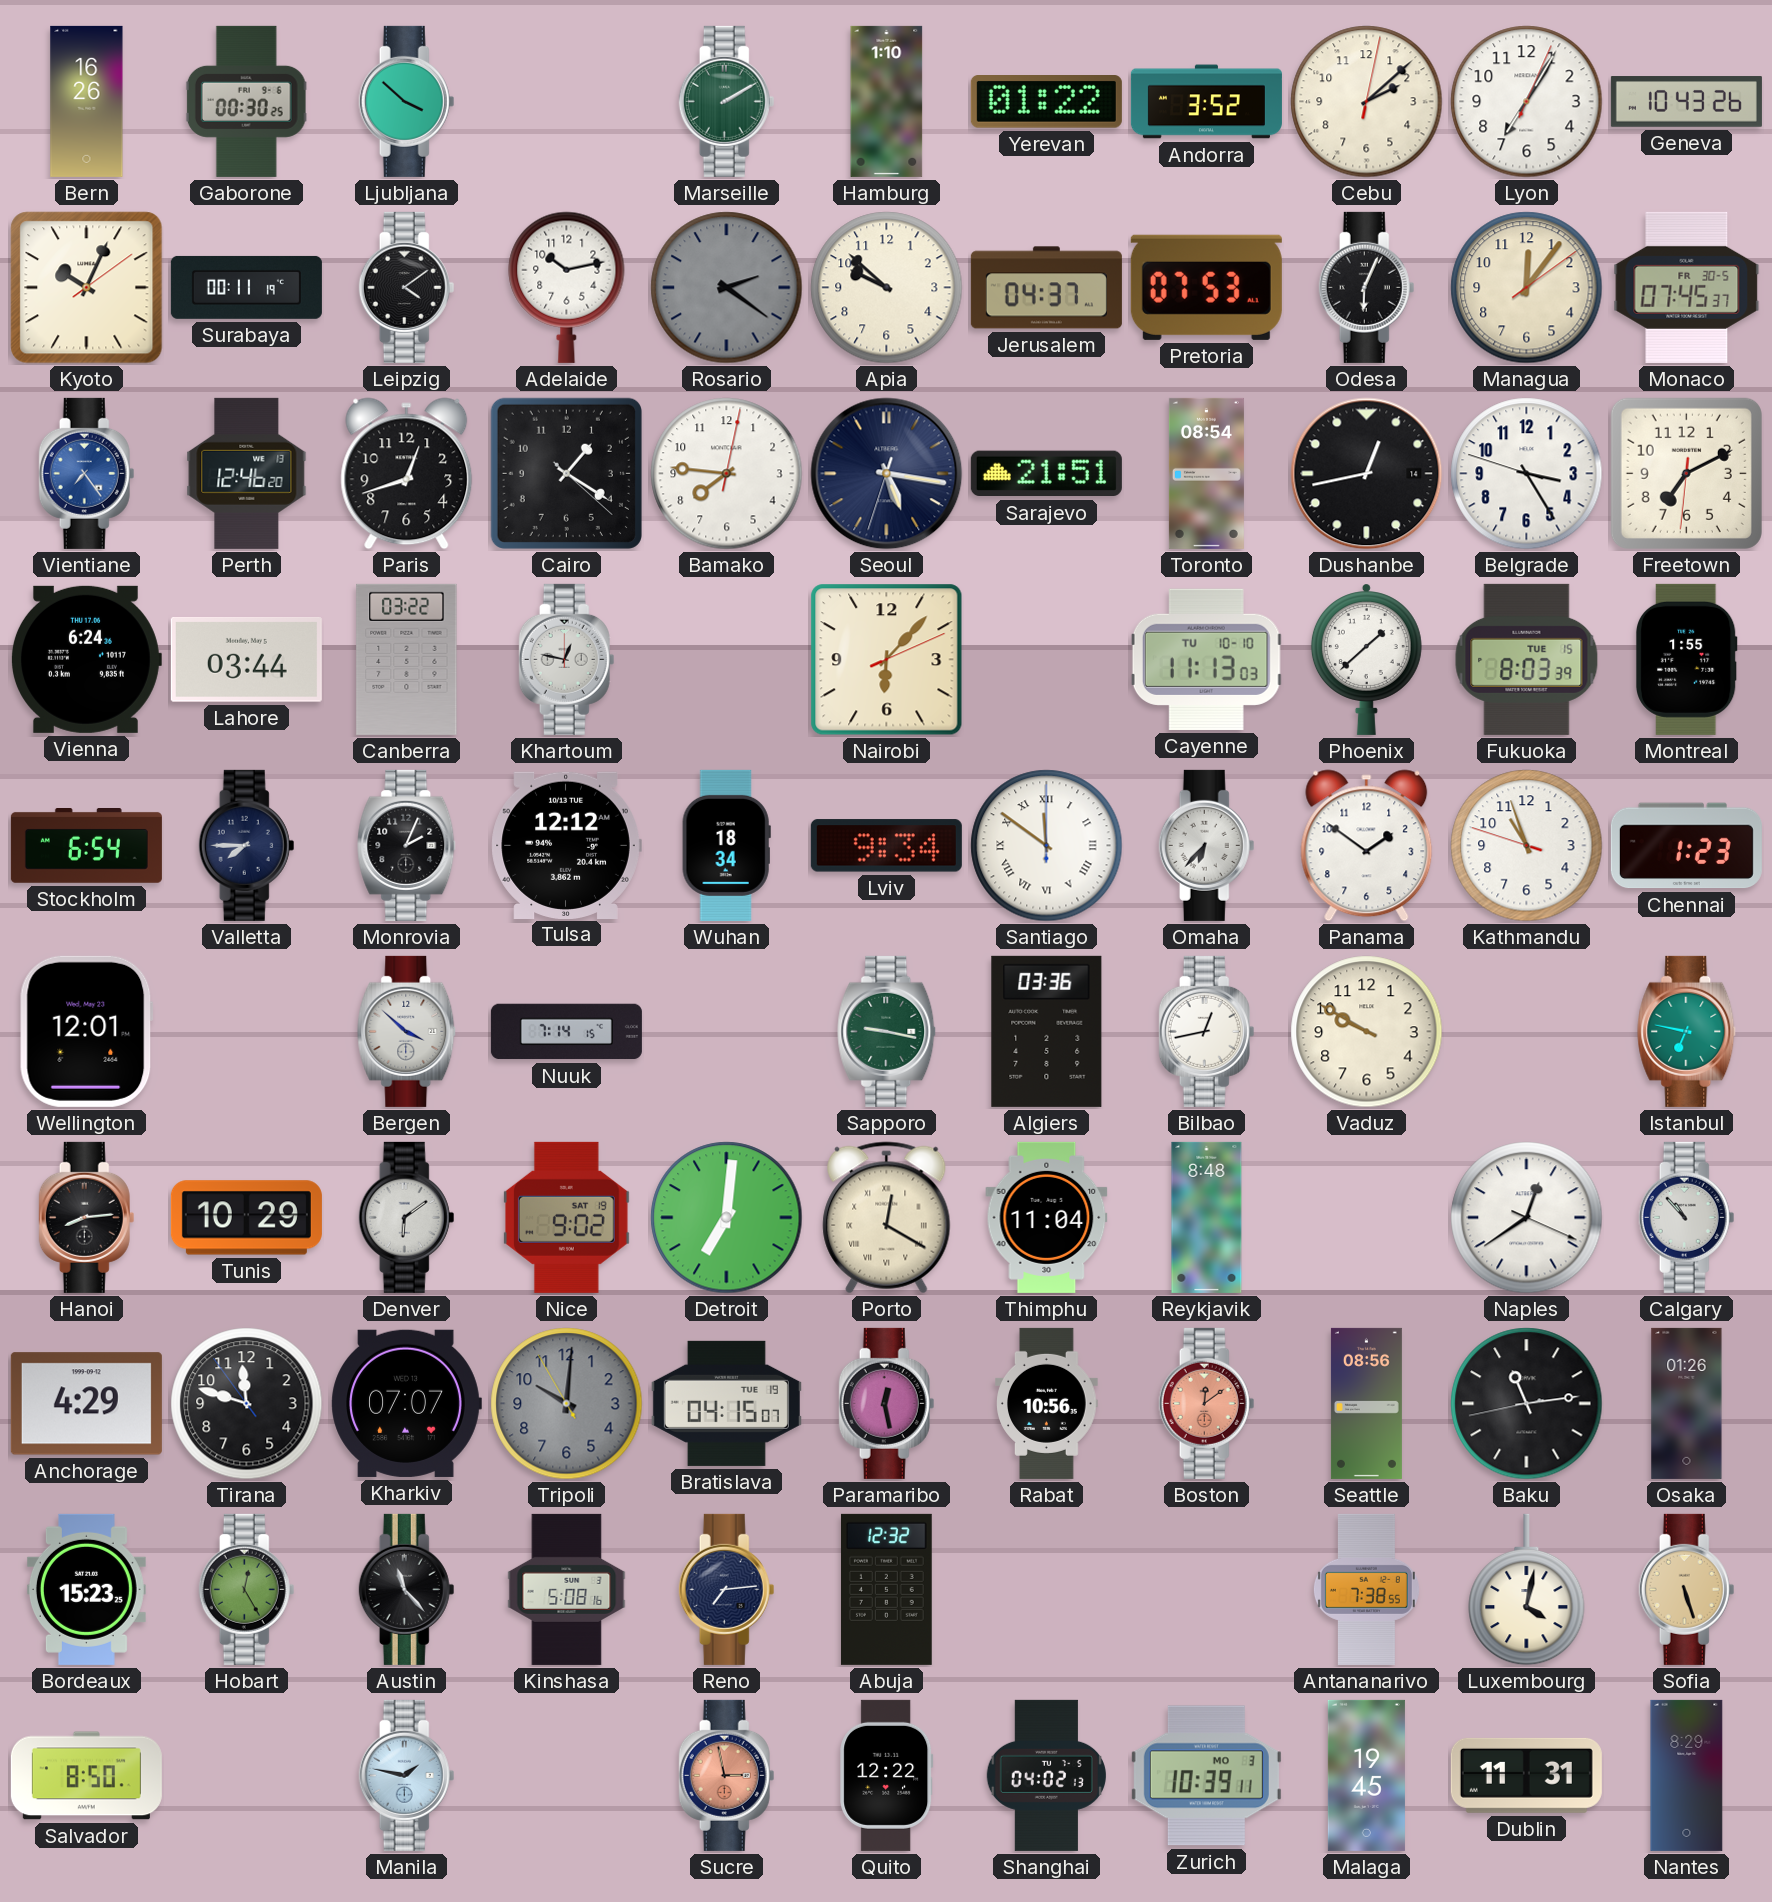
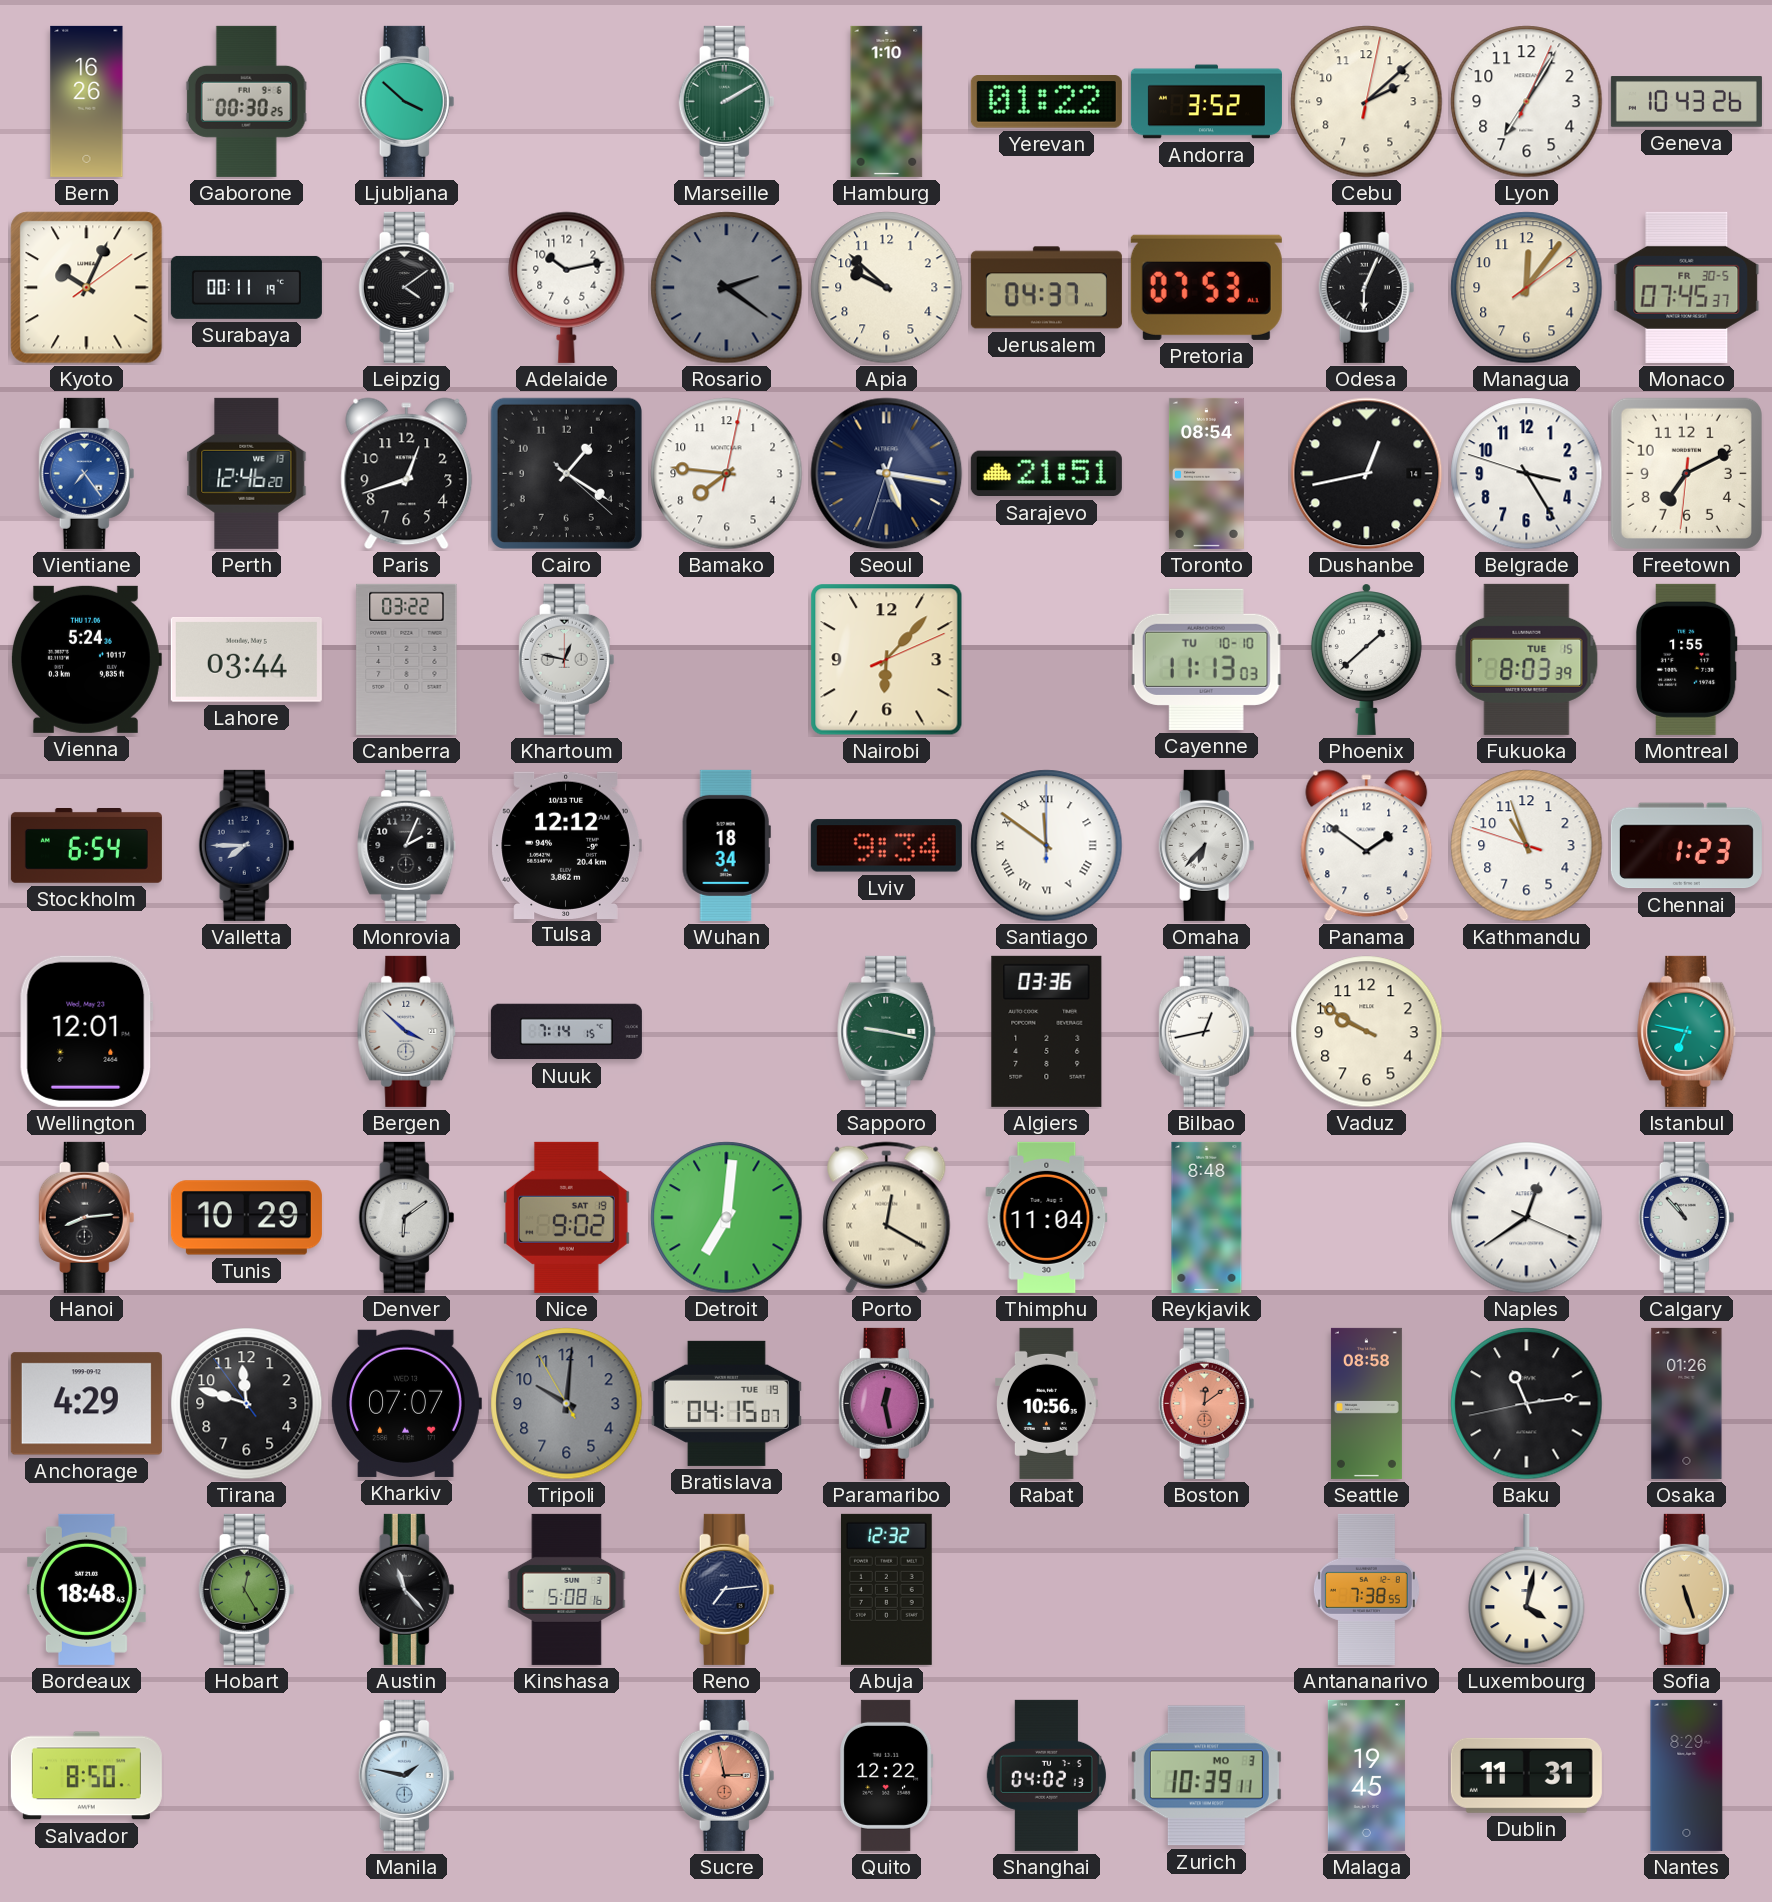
Vienna: 6:24 -> 5:24 (86, 659)
Seattle: 08:56 -> 08:58 (1366, 1403)
Bordeaux: 15:23 -> 18:48 (86, 1589)
